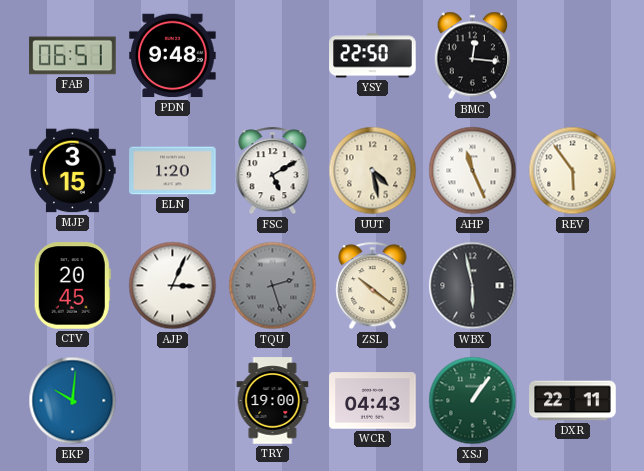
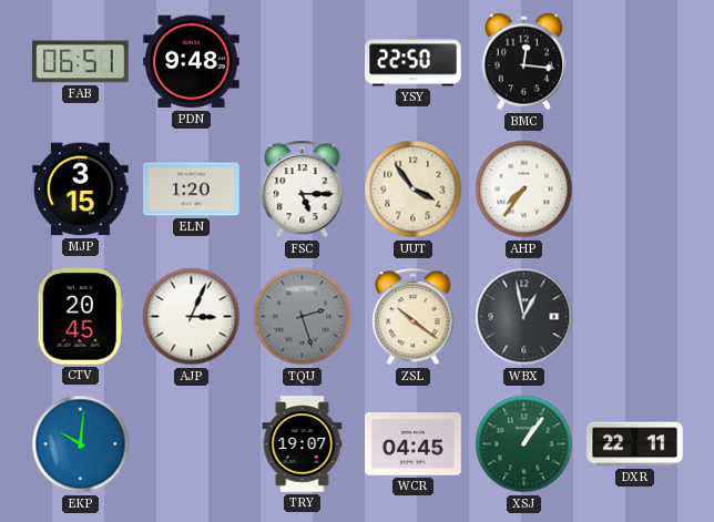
FSC: 5:10 -> 5:15 (303, 190)
UUT: 4:28 -> 3:54 (414, 190)
AHP: 11:26 -> 7:36 (524, 190)
REV: 5:54 -> none (573, 171)
WBX: 5:58 -> 12:58 (524, 317)
TRY: 19:00 -> 19:07 (303, 444)
WCR: 04:43 -> 04:45 (414, 444)
